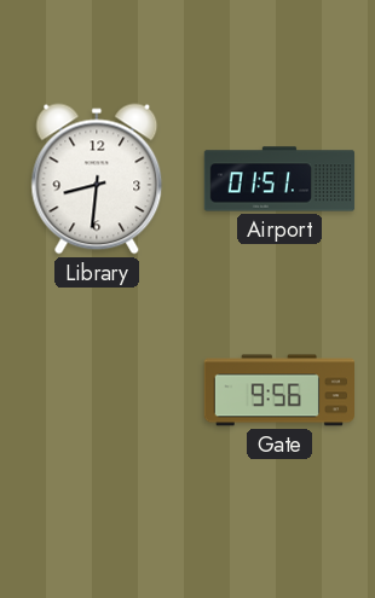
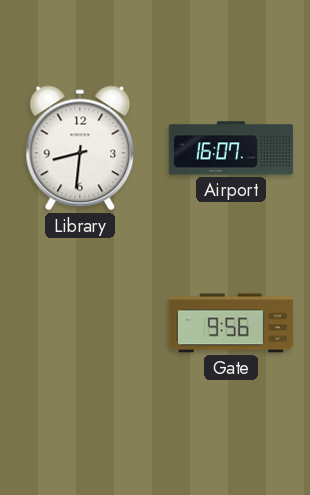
Airport: 01:51 -> 16:07 (231, 148)
